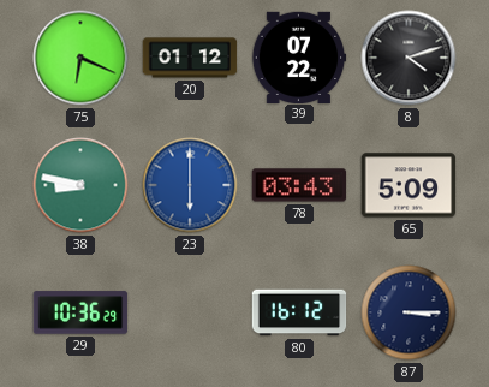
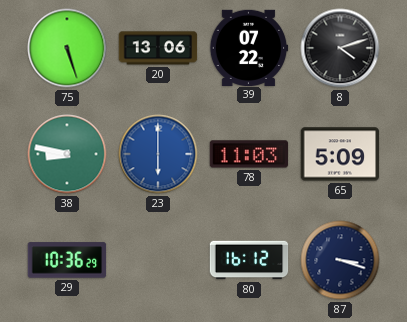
75: 6:19 -> 5:27 (67, 48)
20: 01:12 -> 13:06 (158, 48)
78: 03:43 -> 11:03 (249, 154)
87: 3:15 -> 3:18 (340, 260)
